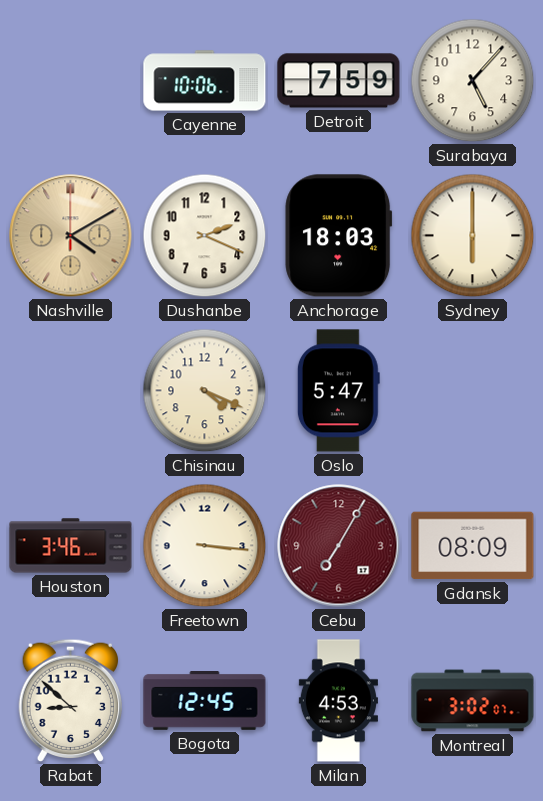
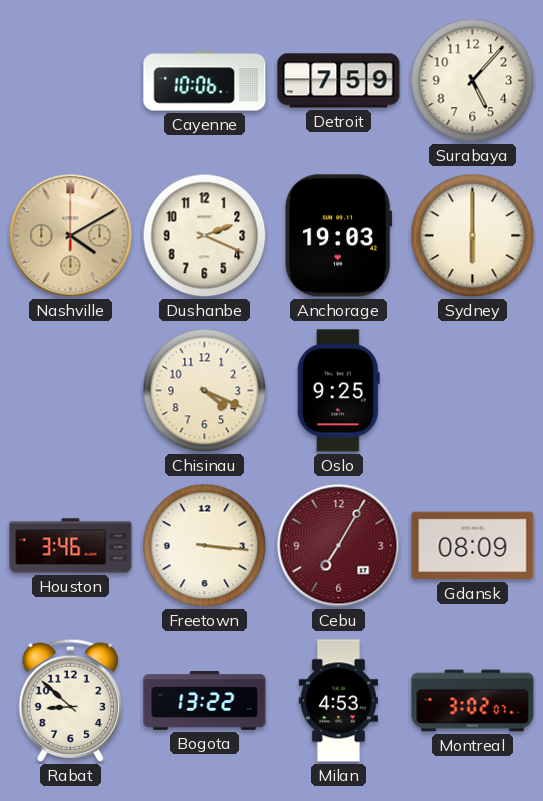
Anchorage: 18:03 -> 19:03 (339, 236)
Oslo: 5:47 -> 9:25 (338, 391)
Bogota: 12:45 -> 13:22 (205, 701)
